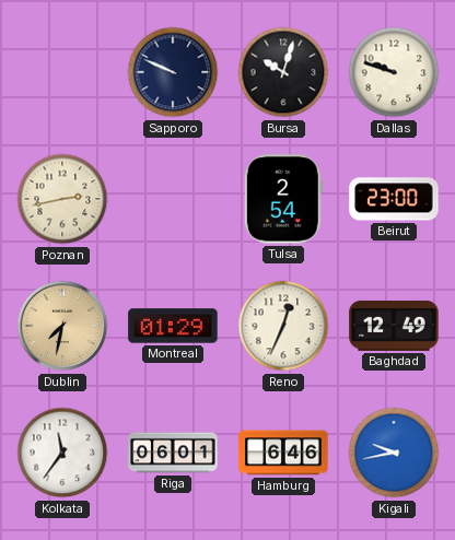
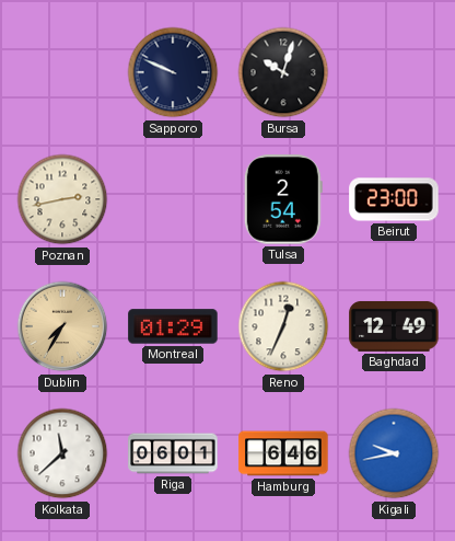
Dallas: 9:48 -> none (394, 72)
Dublin: 7:32 -> 7:35 (62, 326)
Kolkata: 11:36 -> 11:38 (62, 453)
